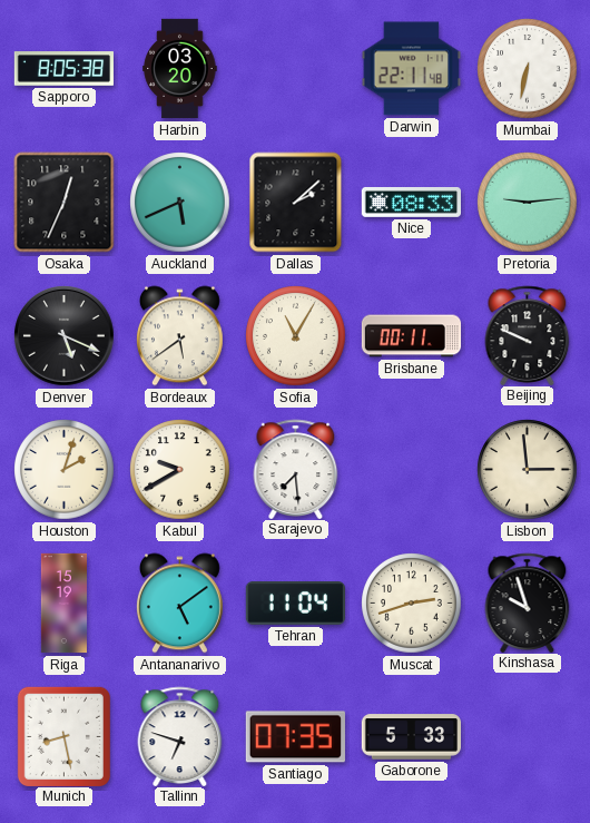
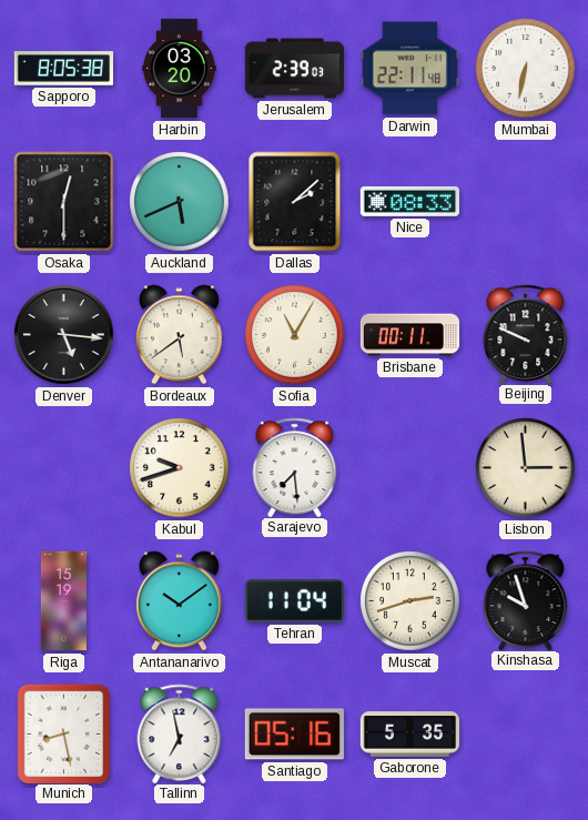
Jerusalem: none -> 2:39 (294, 69)
Osaka: 12:34 -> 12:30 (64, 202)
Pretoria: 9:14 -> none (528, 203)
Denver: 5:19 -> 5:16 (64, 335)
Houston: 2:03 -> none (65, 470)
Kabul: 9:40 -> 9:42 (180, 468)
Antananarivo: 5:09 -> 10:09 (179, 601)
Tallinn: 6:48 -> 6:58 (180, 733)
Santiago: 07:35 -> 05:16 (294, 735)
Gaborone: 5:33 -> 5:35 (409, 735)
